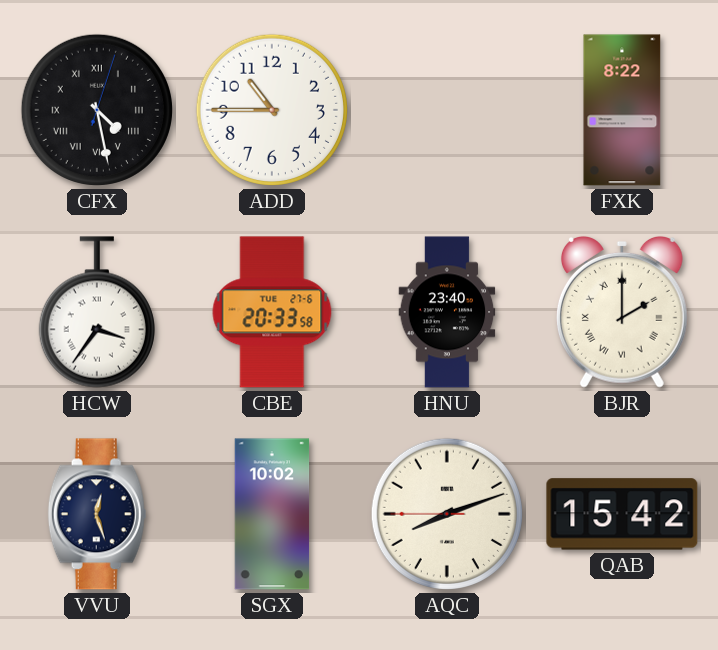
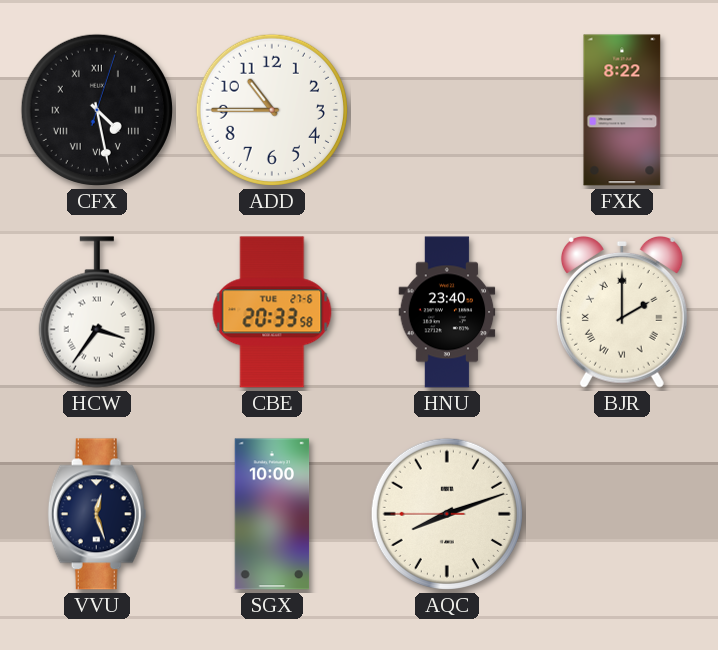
SGX: 10:02 -> 10:00 (272, 514)
QAB: 15:42 -> none (622, 514)
